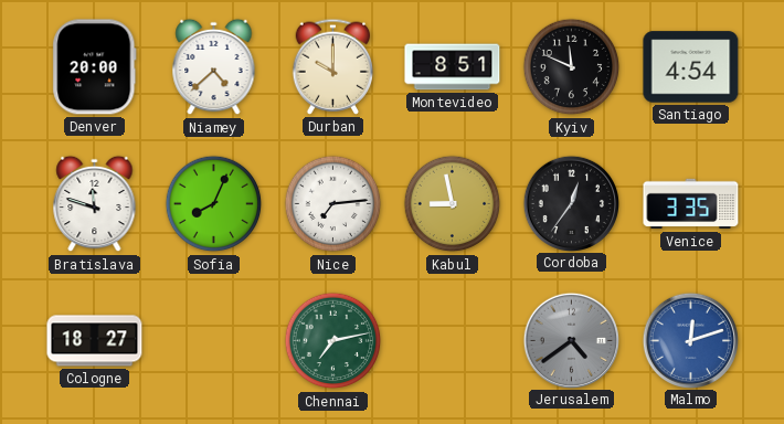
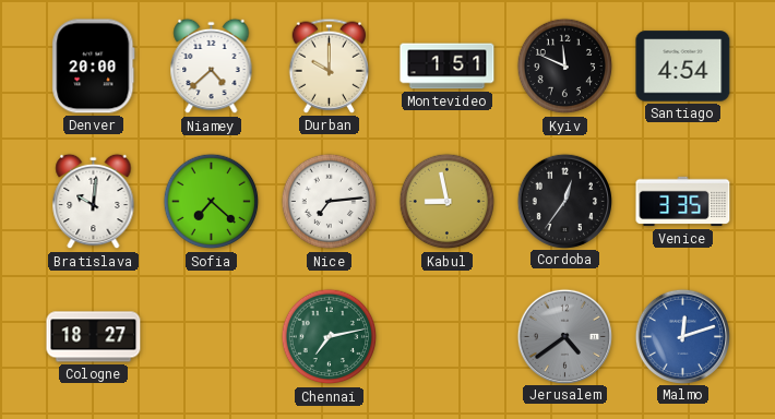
Montevideo: 8:51 -> 1:51 (448, 67)
Bratislava: 11:48 -> 10:01 (94, 202)
Sofia: 8:04 -> 7:22 (212, 202)
